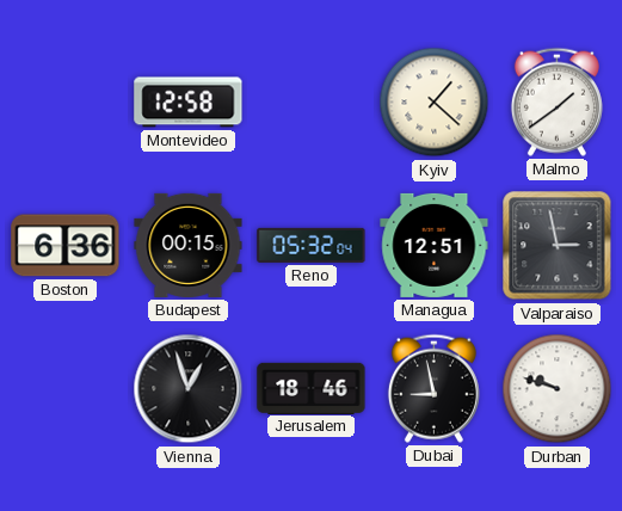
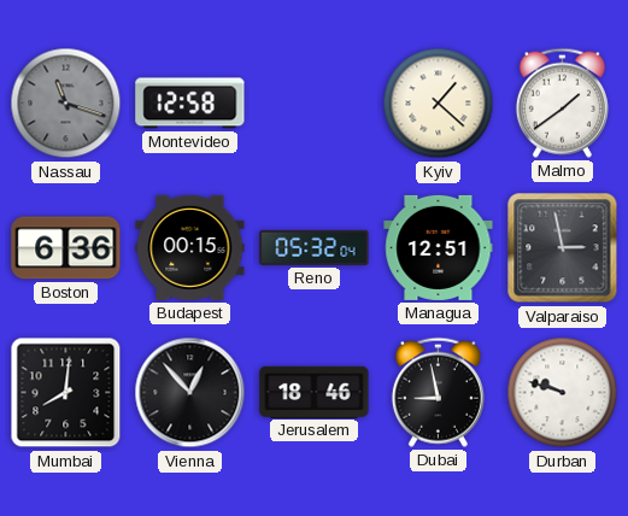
Nassau: none -> 11:18 (66, 104)
Mumbai: none -> 8:01 (66, 393)
Vienna: 12:57 -> 12:53 (190, 393)
